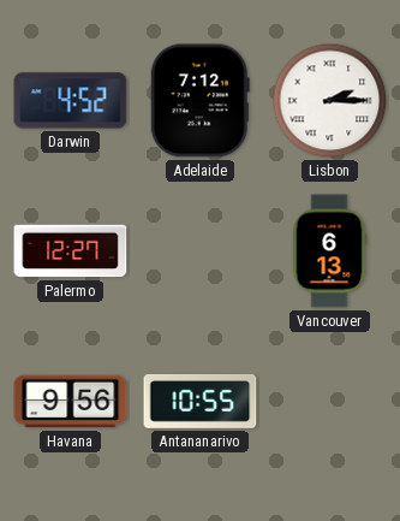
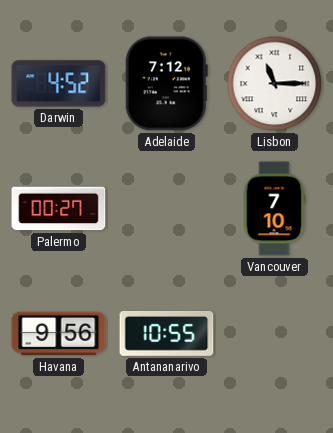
Lisbon: 2:15 -> 11:15 (275, 84)
Palermo: 12:27 -> 00:27 (59, 209)
Vancouver: 6:13 -> 7:10 (274, 209)
